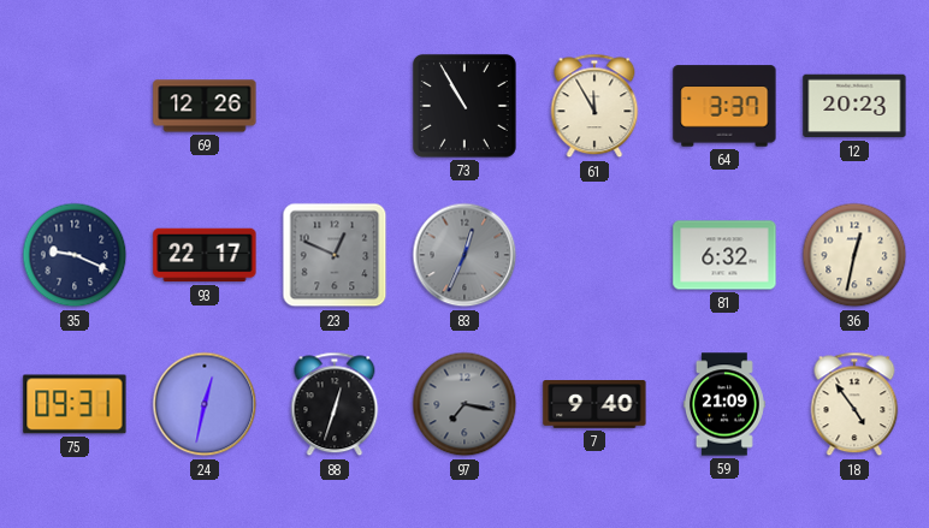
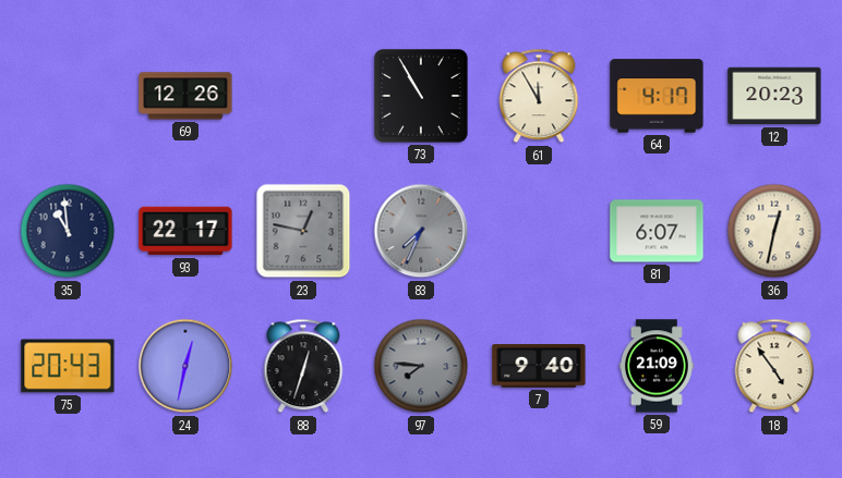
64: 3:37 -> 4:17 (657, 96)
35: 9:19 -> 10:59 (68, 231)
23: 12:49 -> 12:47 (303, 231)
83: 12:34 -> 7:34 (421, 231)
81: 6:32 -> 6:07 (657, 231)
75: 09:31 -> 20:43 (68, 366)
97: 7:17 -> 7:46 (421, 366)
